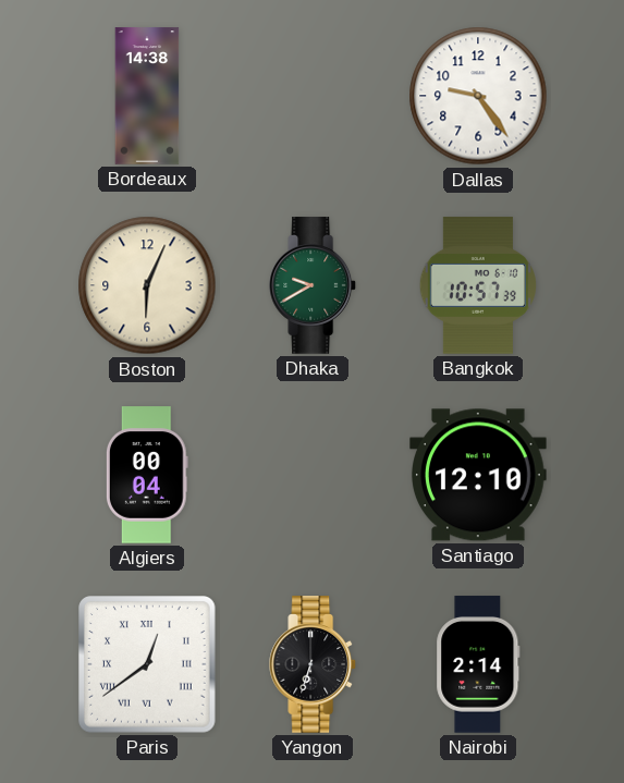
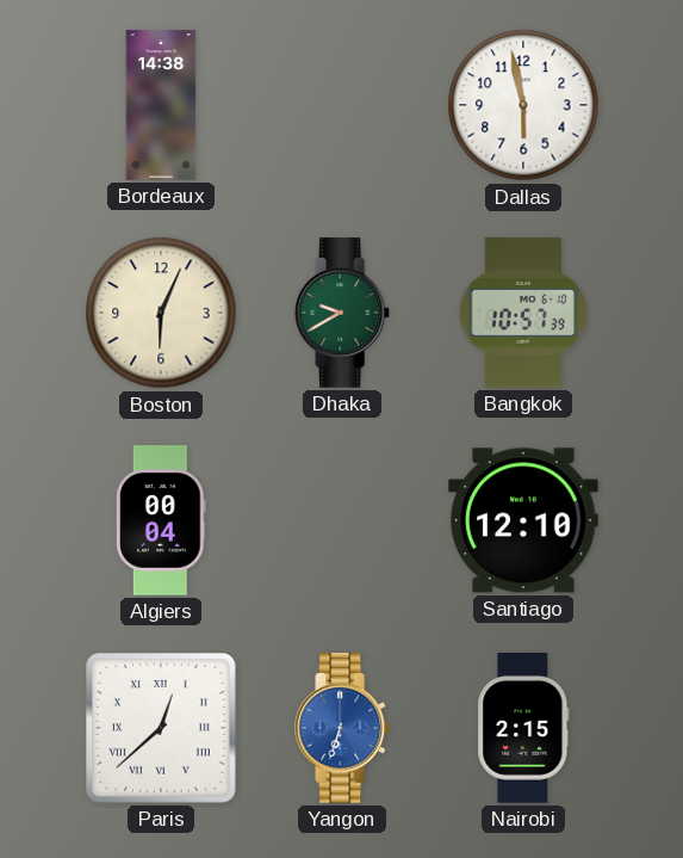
Dallas: 9:24 -> 5:58 (523, 105)
Paris: 12:39 -> 12:38 (162, 729)
Yangon dial: black -> blue (343, 728)
Nairobi: 2:14 -> 2:15 (523, 728)
